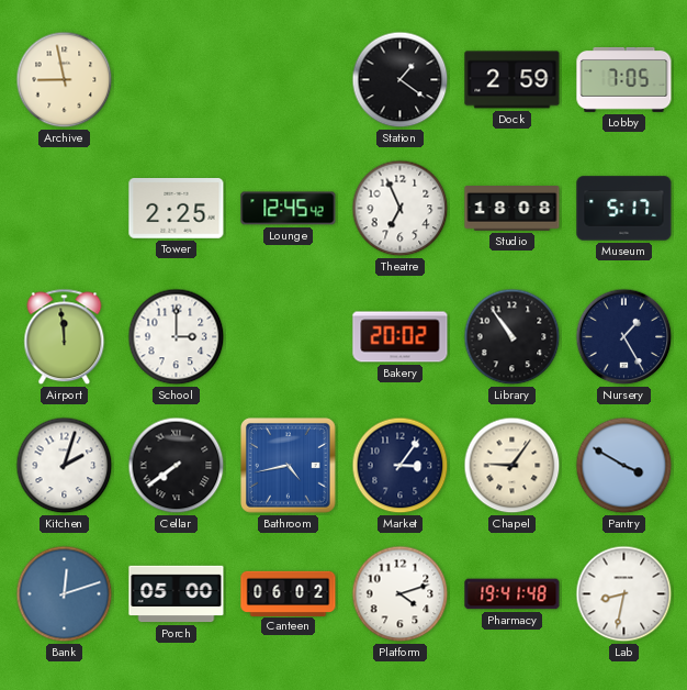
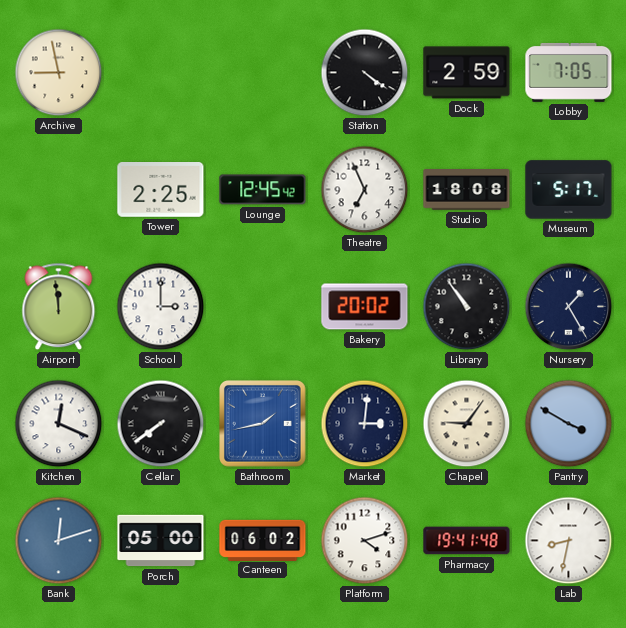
Station: 1:21 -> 4:21 (365, 73)
Kitchen: 2:03 -> 12:19 (59, 424)
Bathroom: 4:43 -> 1:43 (263, 424)
Market: 3:06 -> 3:01 (365, 424)
